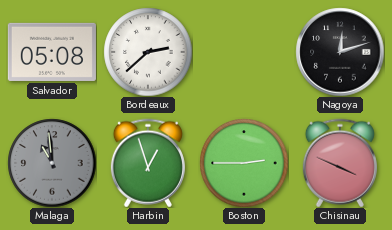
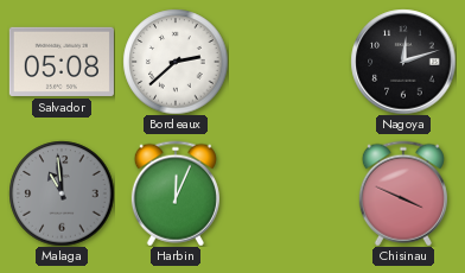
Harbin: 12:57 -> 12:04 (176, 193)
Boston: 2:45 -> none (244, 163)
